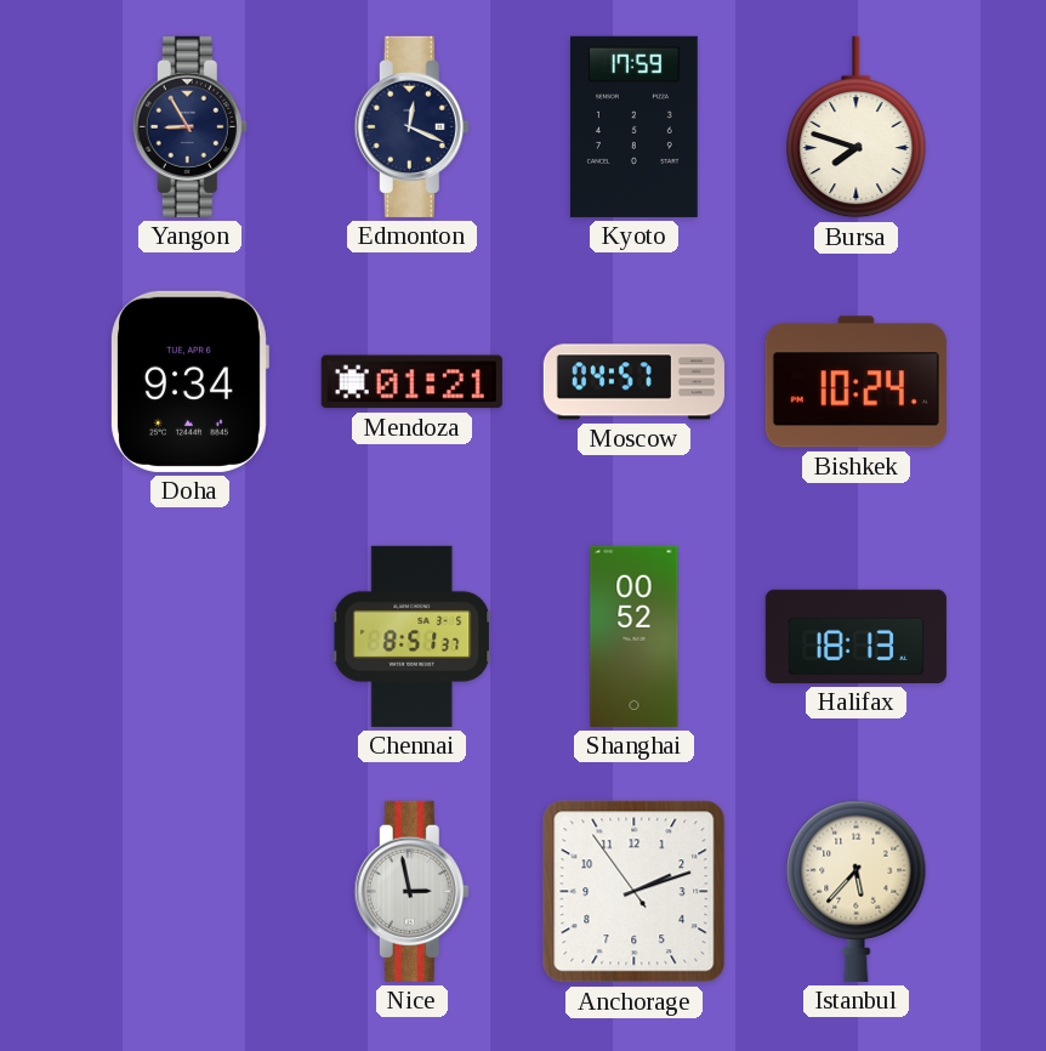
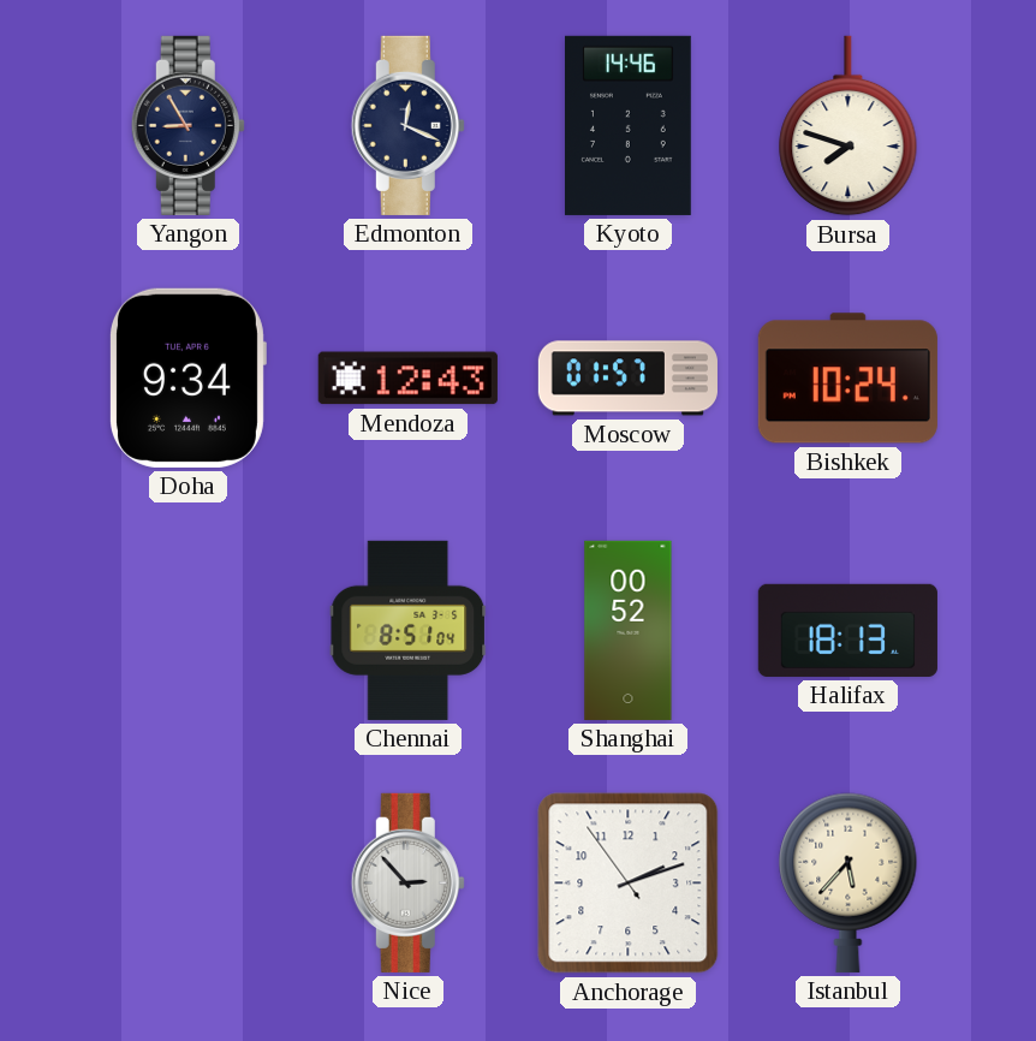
Kyoto: 17:59 -> 14:46 (629, 125)
Mendoza: 01:21 -> 12:43 (407, 379)
Moscow: 04:57 -> 01:57 (627, 379)
Chennai: 8:51:37 -> 8:51:04 (409, 630)
Nice: 2:58 -> 2:53 (407, 882)
